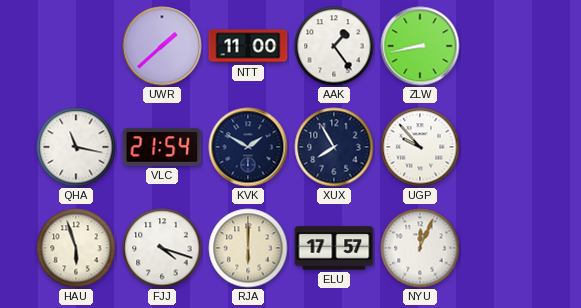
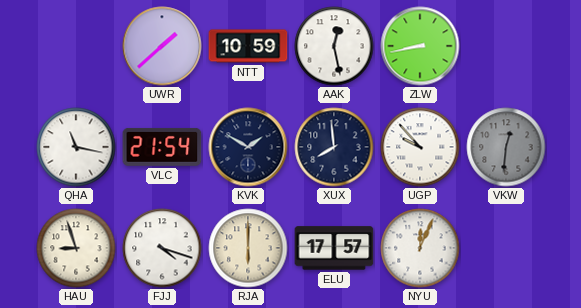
NTT: 11:00 -> 10:59 (248, 46)
AAK: 1:24 -> 12:28 (334, 46)
XUX: 7:55 -> 7:59 (334, 147)
VKW: none -> 12:31 (506, 147)
HAU: 5:57 -> 8:57 (76, 248)
